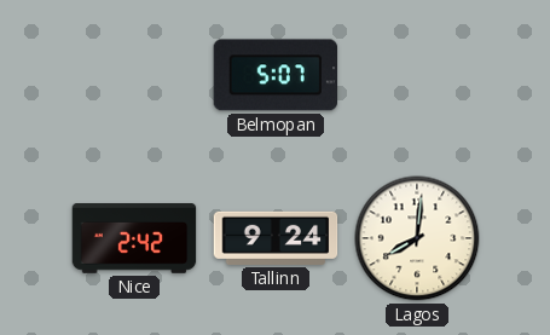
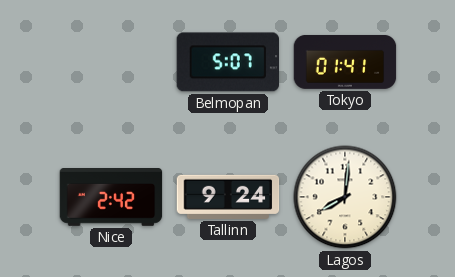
Tokyo: none -> 01:41 (345, 62)
